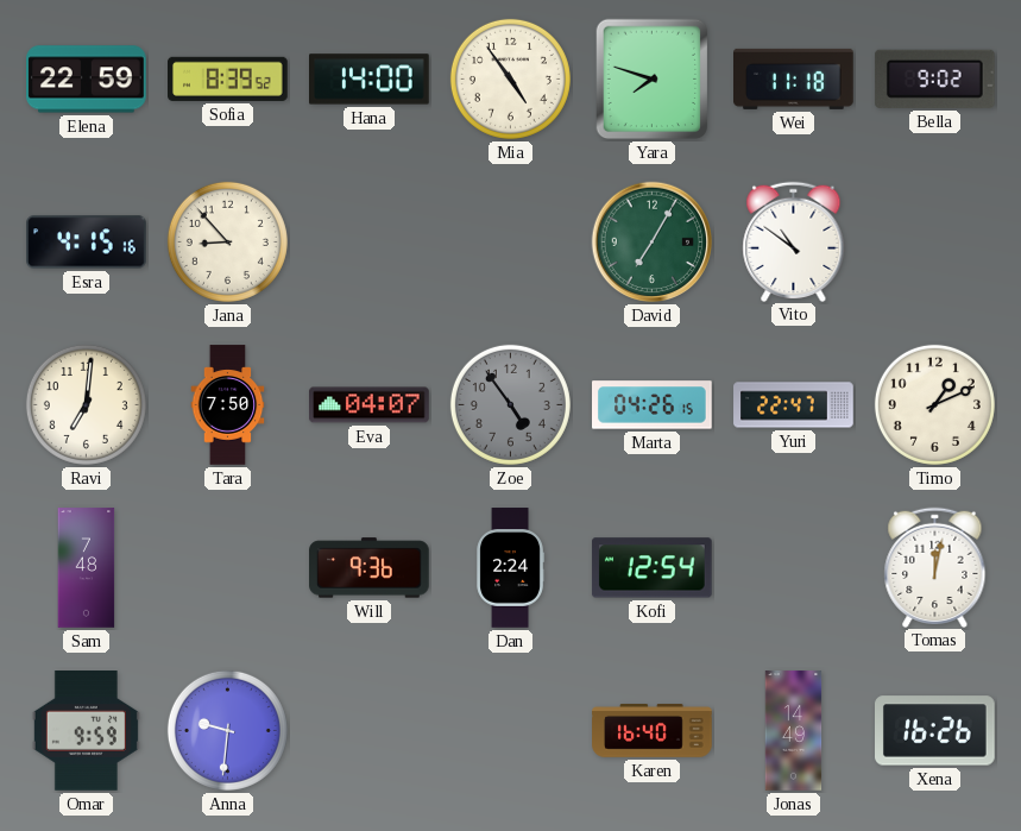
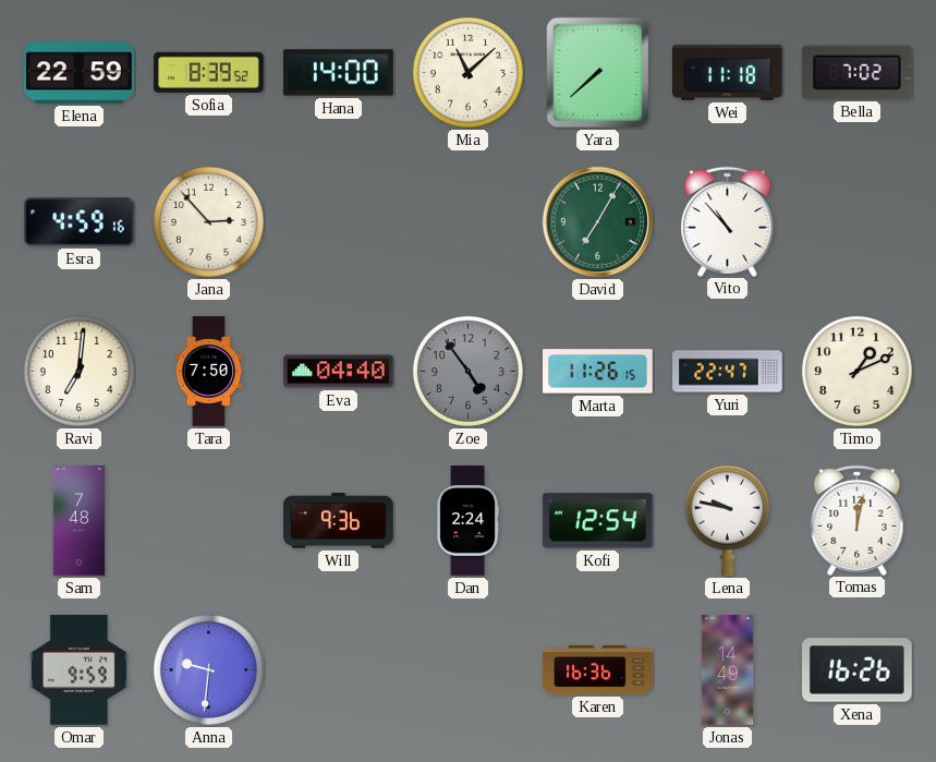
Mia: 4:54 -> 11:08 (467, 72)
Yara: 7:48 -> 7:38 (598, 73)
Bella: 9:02 -> 7:02 (856, 72)
Esra: 4:15 -> 4:59 (80, 222)
Jana: 8:53 -> 2:53 (208, 221)
Vito: 10:51 -> 10:53 (728, 221)
Eva: 04:07 -> 04:40 (339, 372)
Marta: 04:26 -> 11:26 (598, 372)
Lena: none -> 9:47 (727, 520)
Karen: 16:40 -> 16:36 (598, 670)
